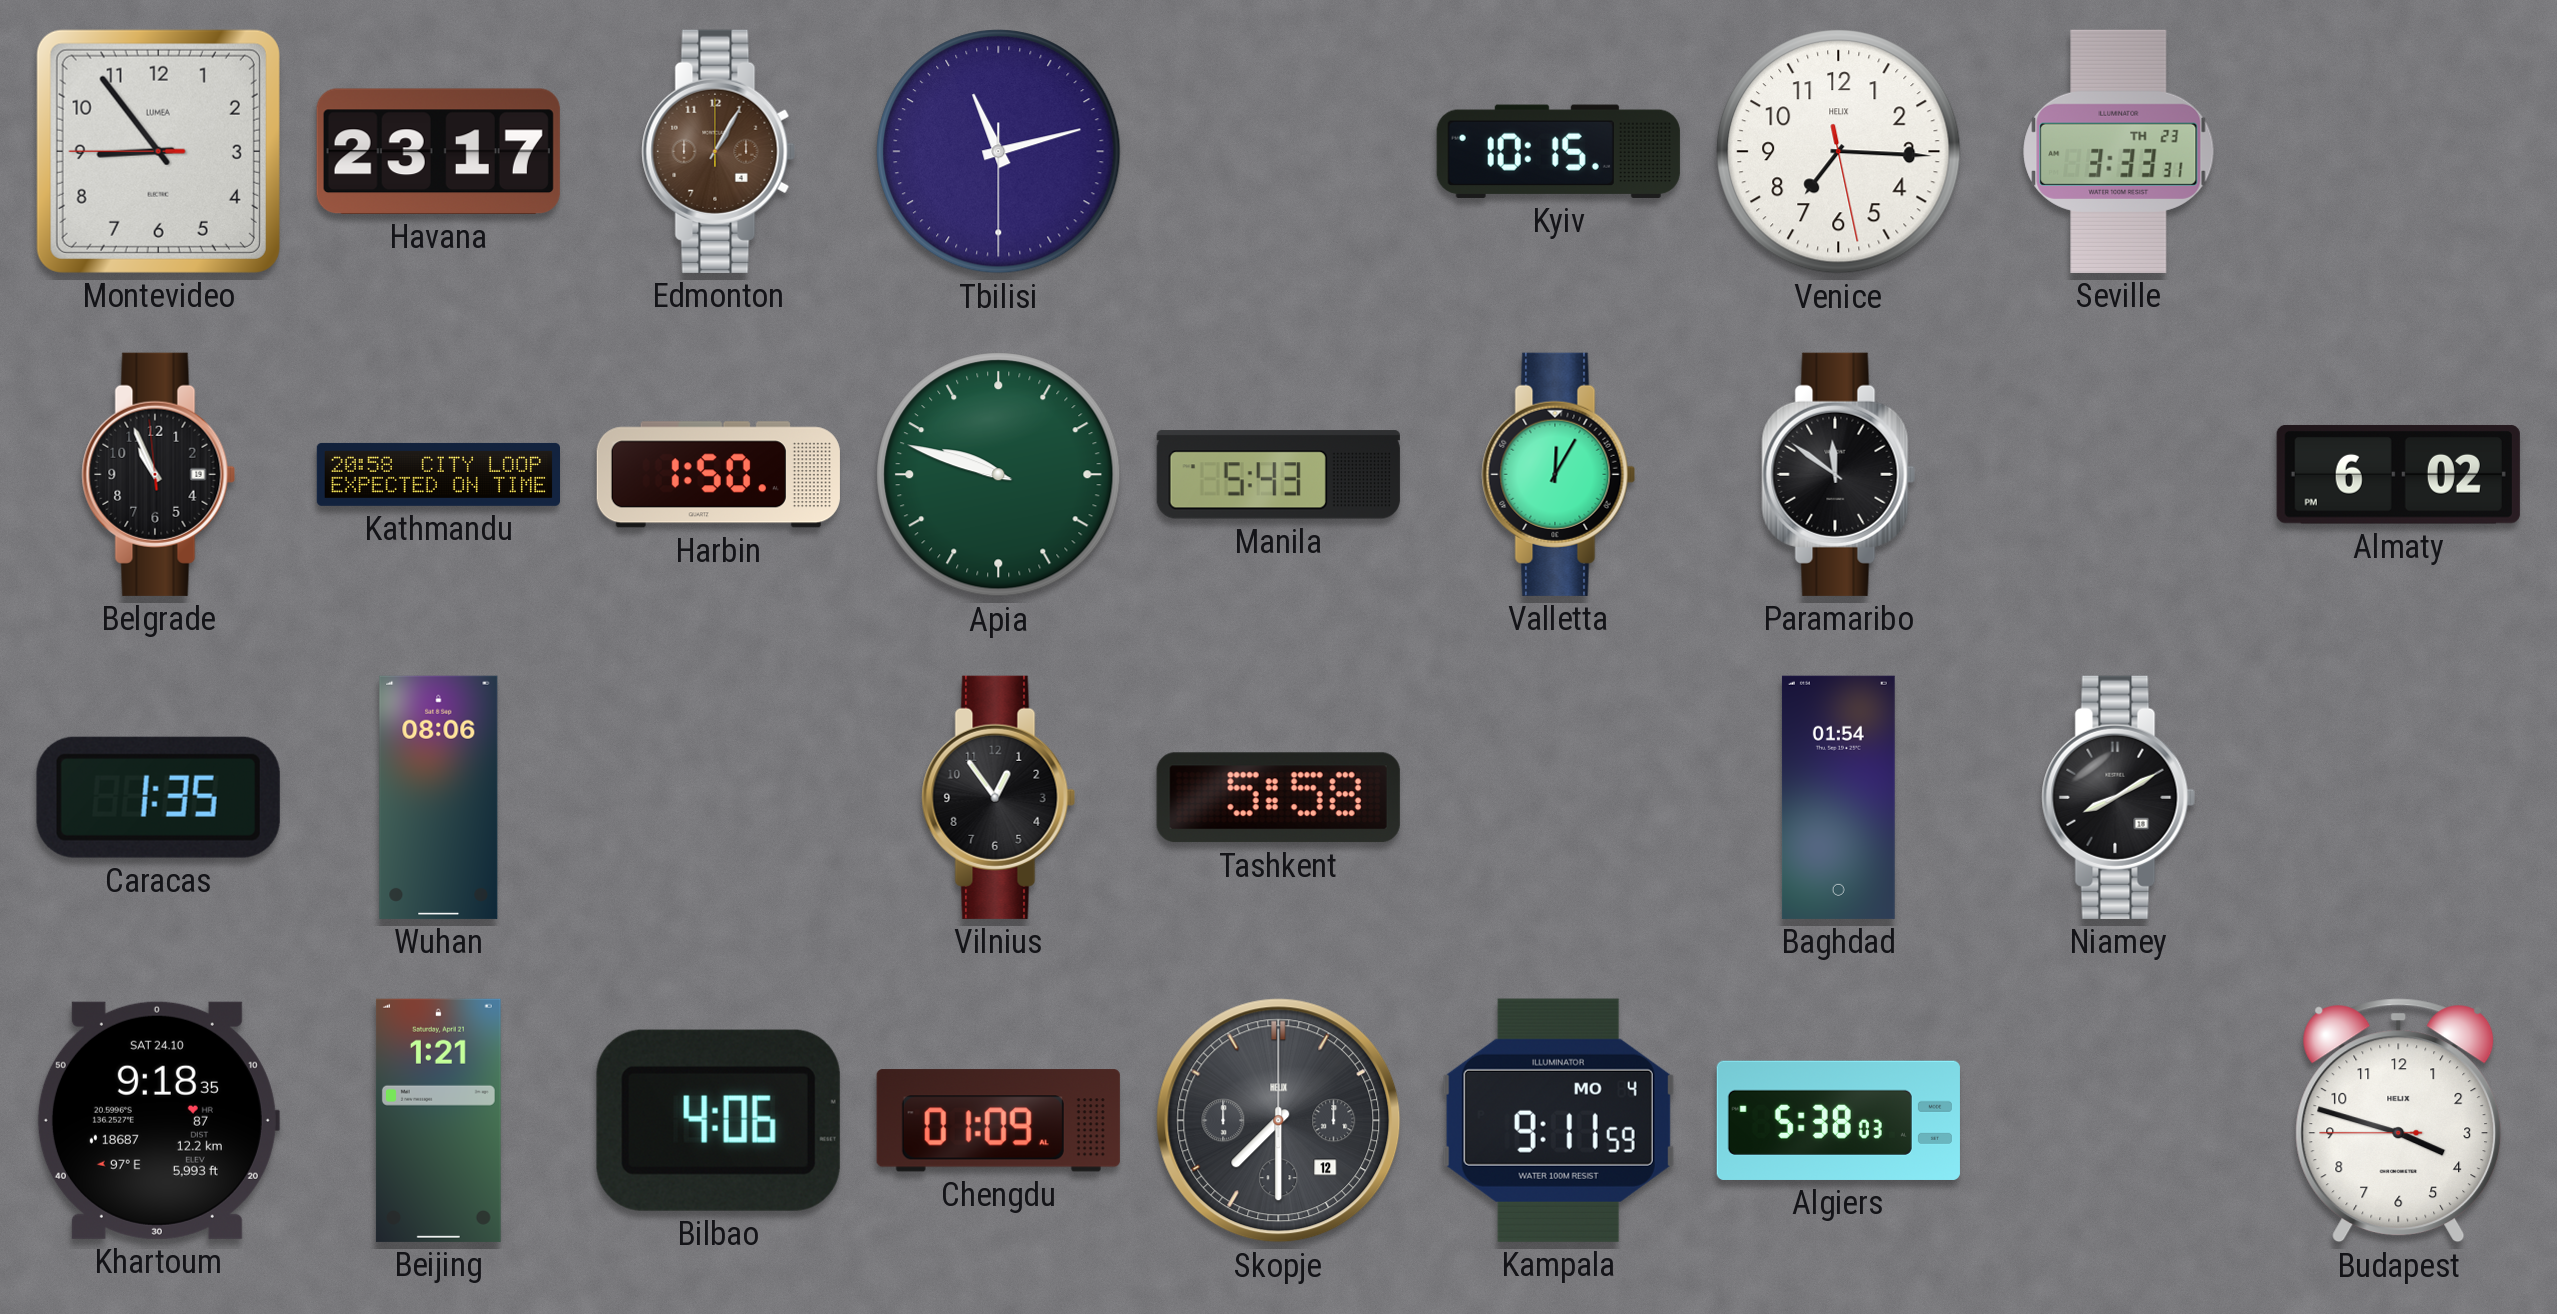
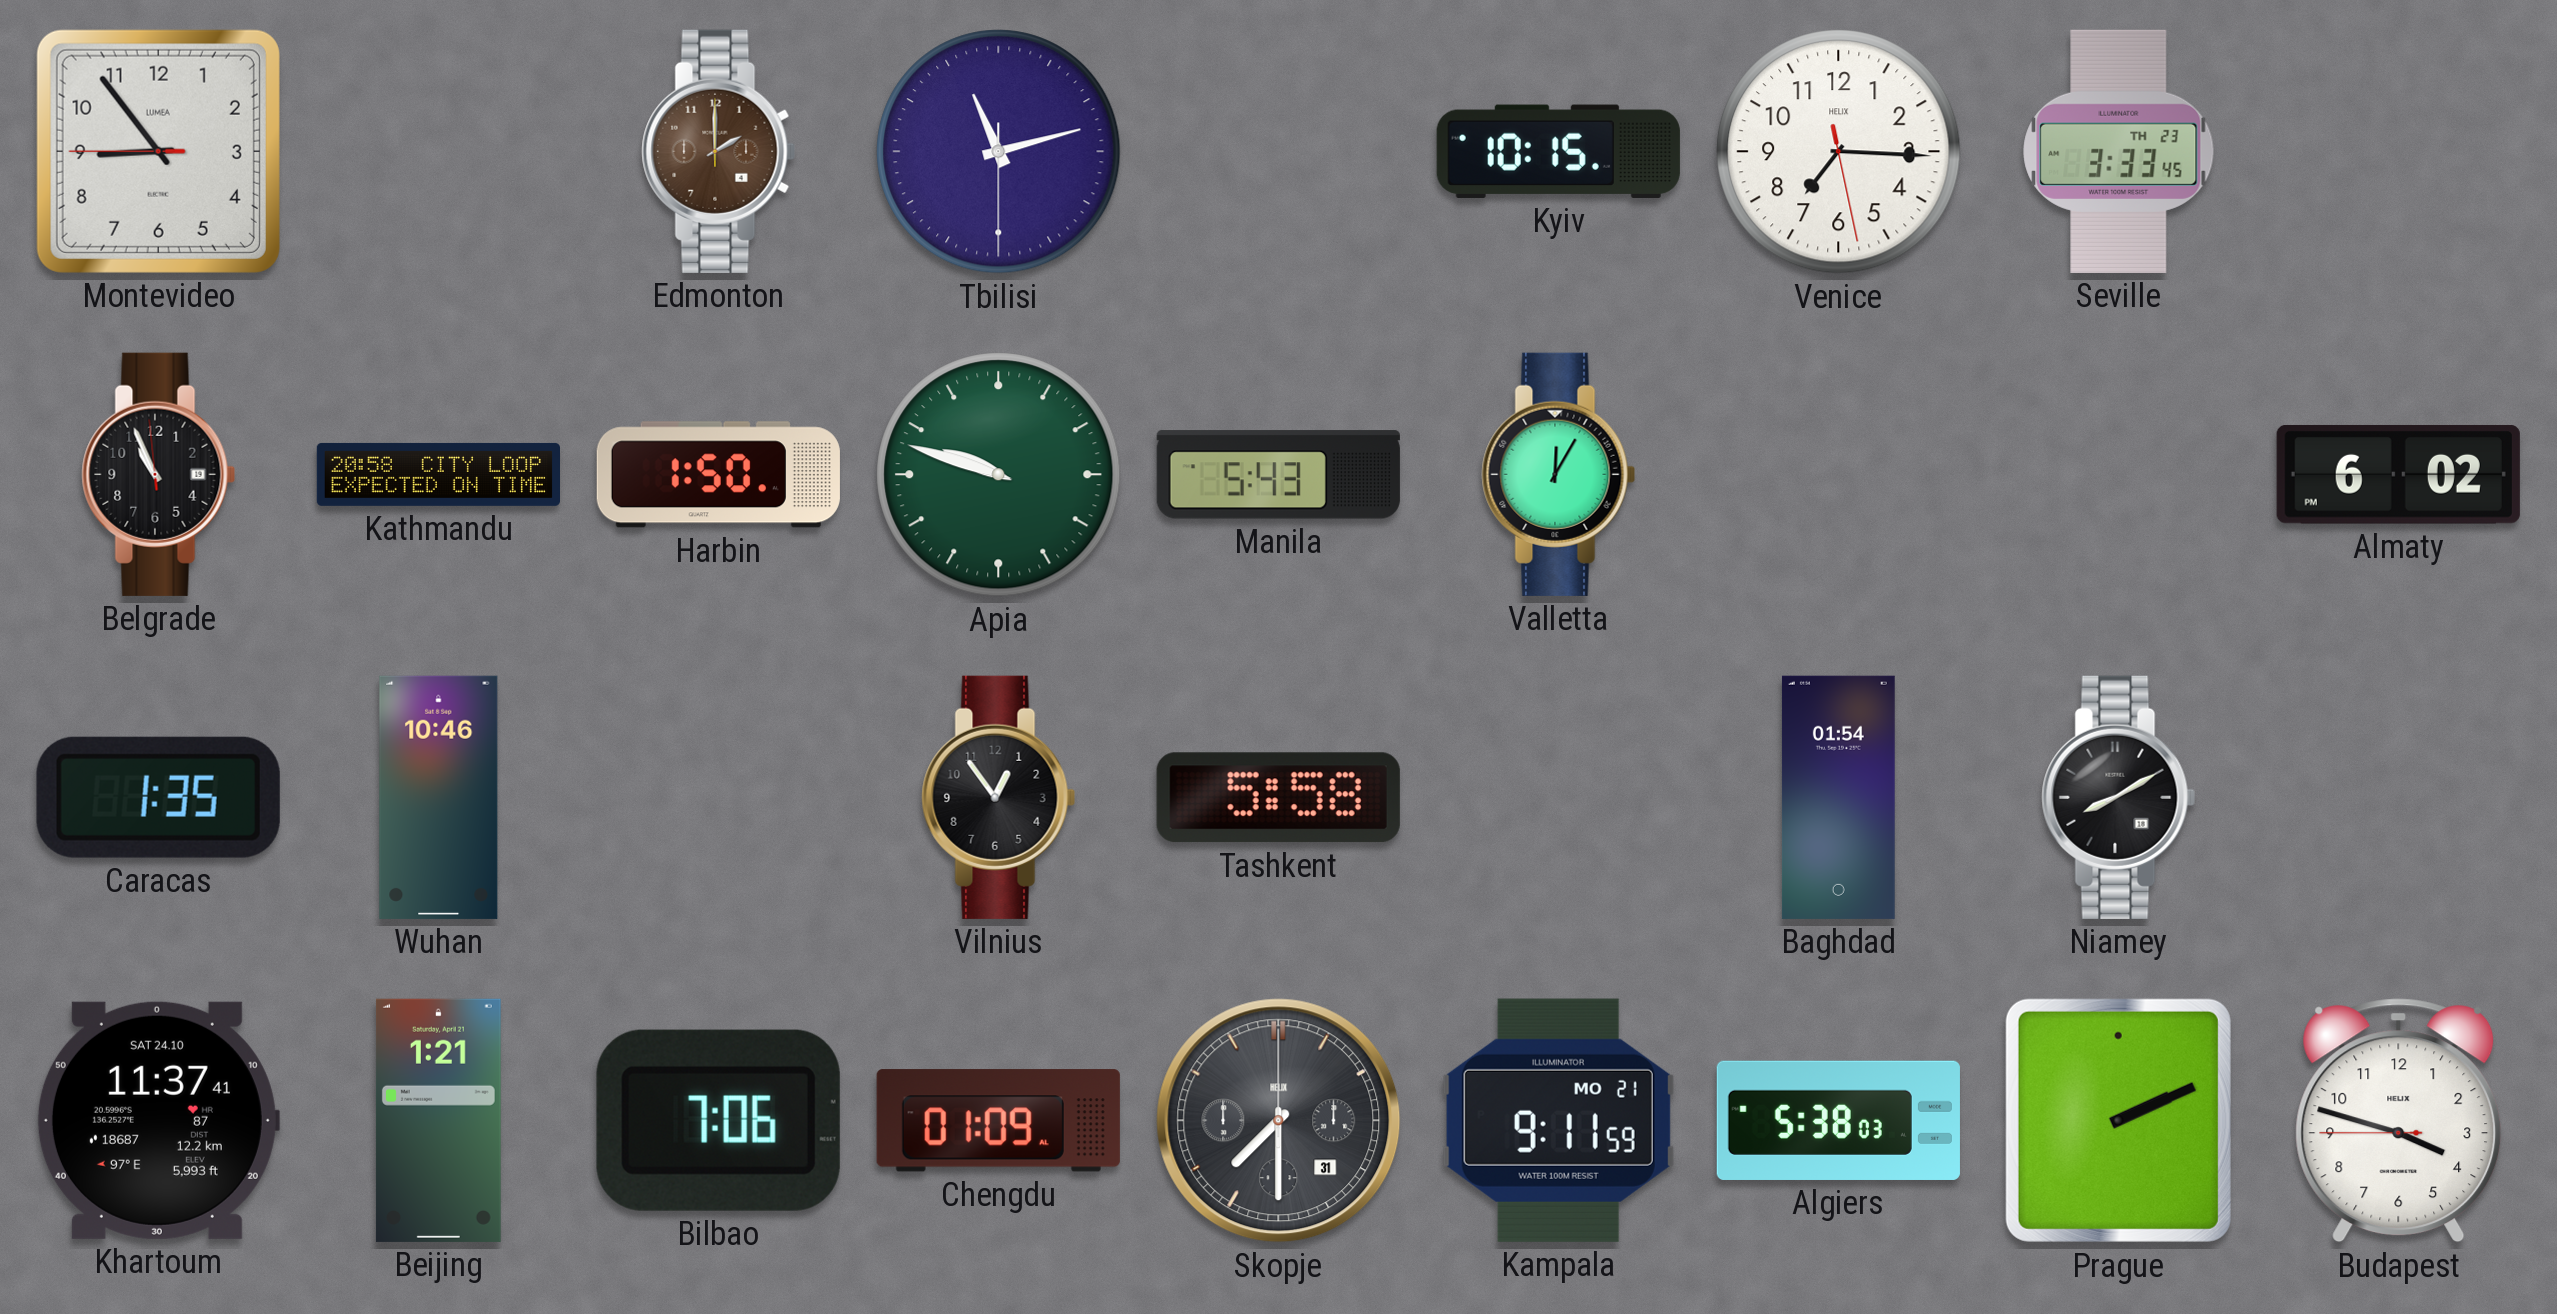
Havana: 23:17 -> none (438, 151)
Edmonton: 1:05 -> 2:00 (719, 151)
Seville: 3:33:31 -> 3:33:45 (2119, 151)
Paramaribo: 11:51 -> none (1839, 474)
Wuhan: 08:06 -> 10:46 (439, 797)
Khartoum: 9:18 -> 11:37 (158, 1120)
Bilbao: 4:06 -> 7:06 (718, 1120)
Skopje date: 12 -> 31 (1279, 1121)
Kampala date: MO 4 -> MO 21 (1558, 1120)
Prague: none -> 2:11 (2118, 1120)
